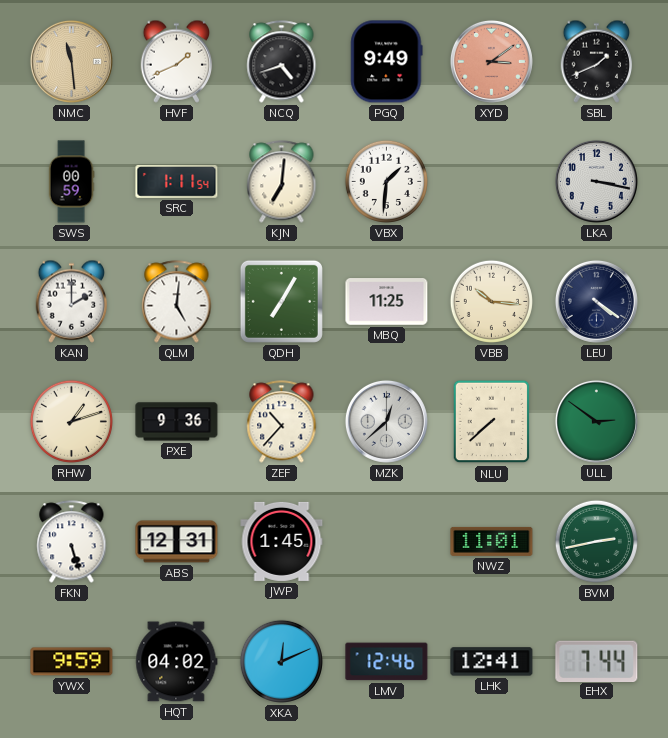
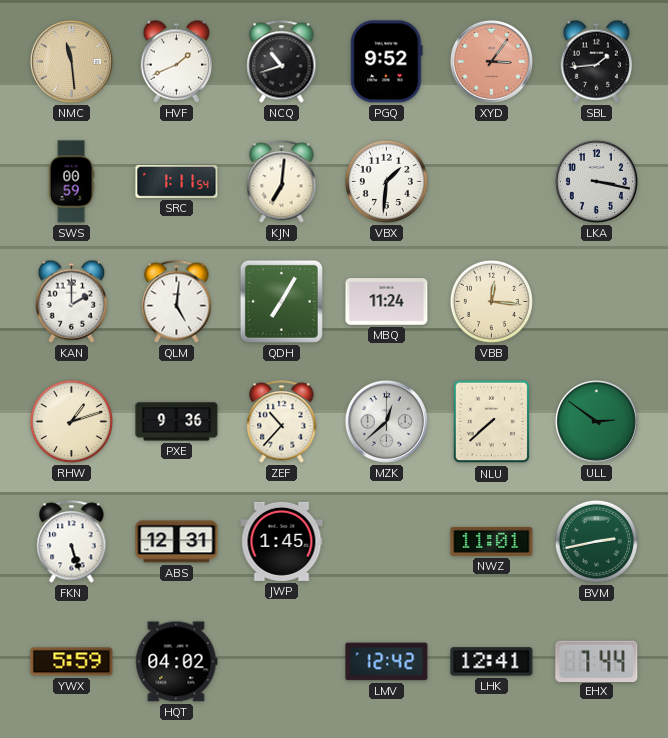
NCQ: 4:42 -> 10:42 (282, 62)
PGQ: 9:49 -> 9:52 (387, 62)
XYD: 3:09 -> 3:06 (491, 61)
SBL: 1:41 -> 1:44 (597, 61)
MBQ: 11:25 -> 11:24 (387, 302)
VBB: 10:16 -> 12:16 (491, 301)
LEU: 4:21 -> none (596, 301)
YWX: 9:59 -> 5:59 (72, 662)
XKA: 12:11 -> none (281, 661)
LMV: 12:46 -> 12:42 (387, 662)
